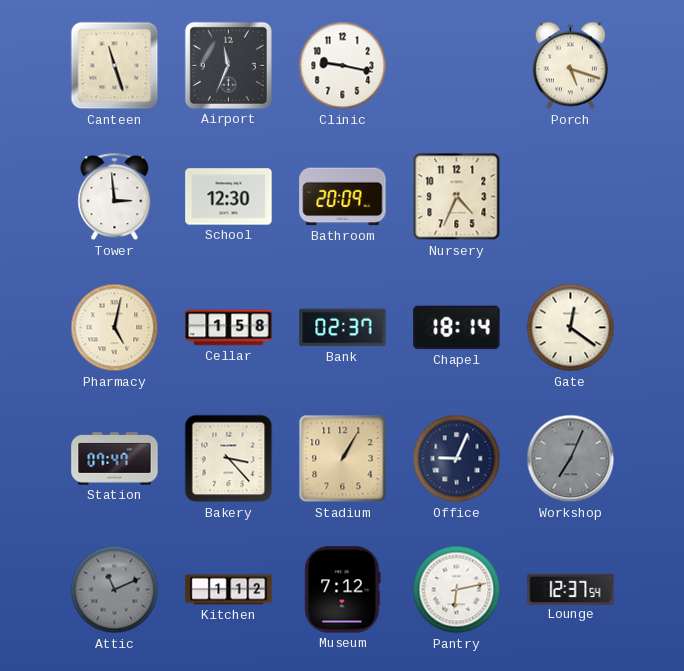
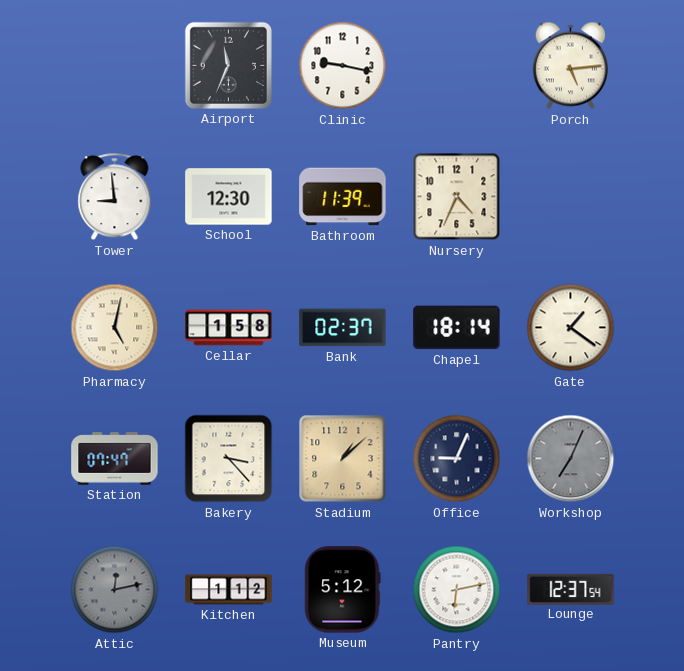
Canteen: 11:27 -> none (115, 66)
Porch: 5:18 -> 5:14 (570, 66)
Tower: 2:59 -> 8:59 (115, 197)
Bathroom: 20:09 -> 11:39 (343, 197)
Gate: 12:21 -> 1:21 (571, 328)
Stadium: 1:05 -> 1:08 (343, 459)
Attic: 11:11 -> 12:13 (115, 590)
Museum: 7:12 -> 5:12 (343, 590)
